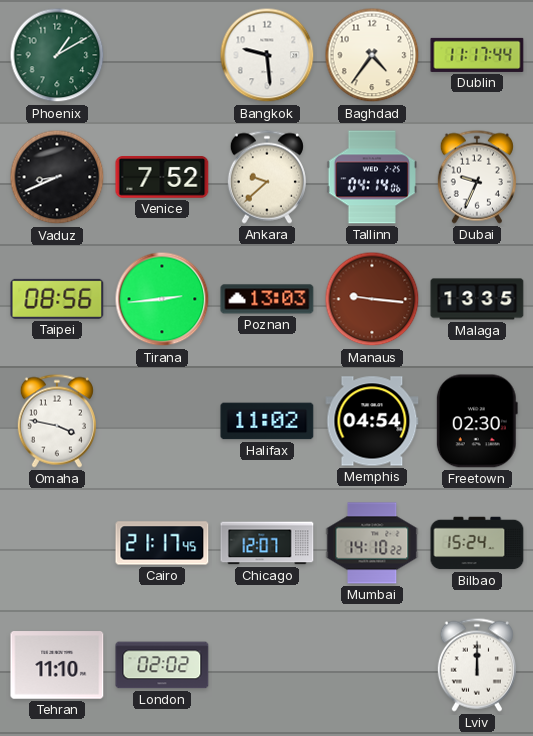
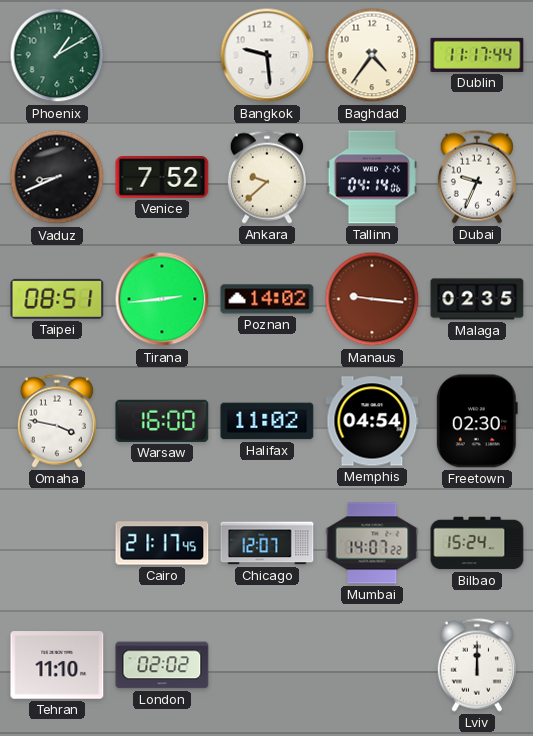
Taipei: 08:56 -> 08:51 (57, 299)
Poznan: 13:03 -> 14:02 (267, 299)
Malaga: 13:35 -> 02:35 (477, 299)
Warsaw: none -> 16:00 (162, 421)
Mumbai: 14:10 -> 14:07 (372, 543)
